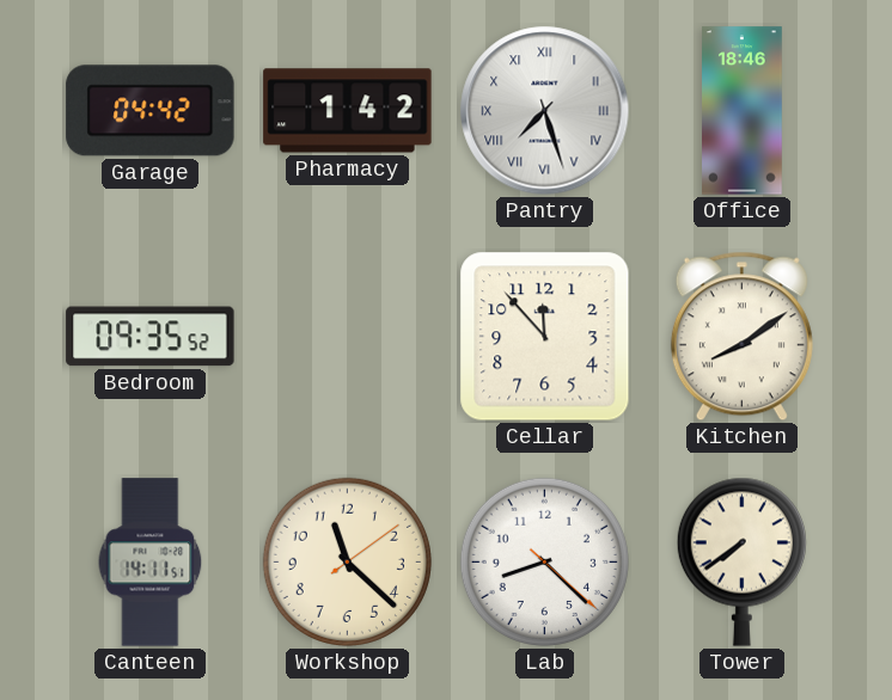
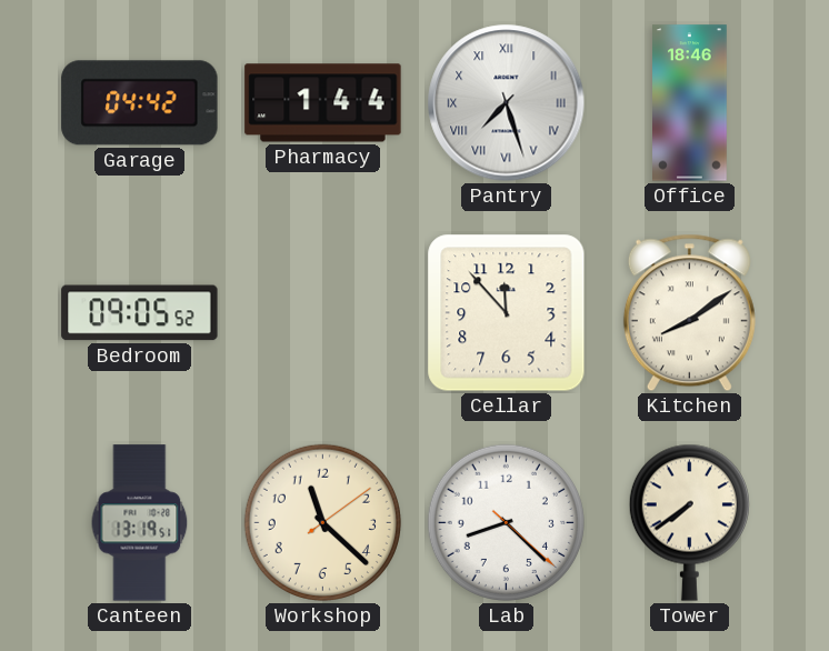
Pharmacy: 1:42 -> 1:44 (323, 103)
Bedroom: 09:35 -> 09:05 (140, 313)
Canteen: 14:11 -> 13:19 (140, 523)
